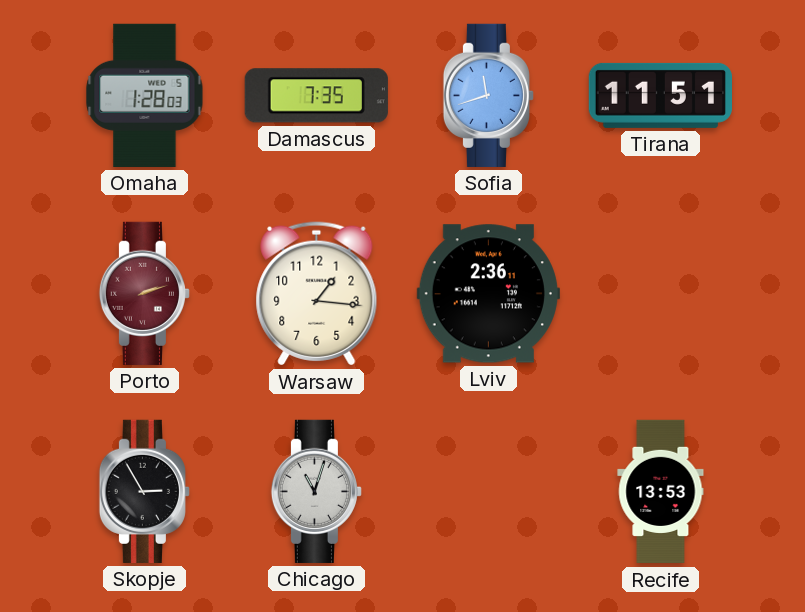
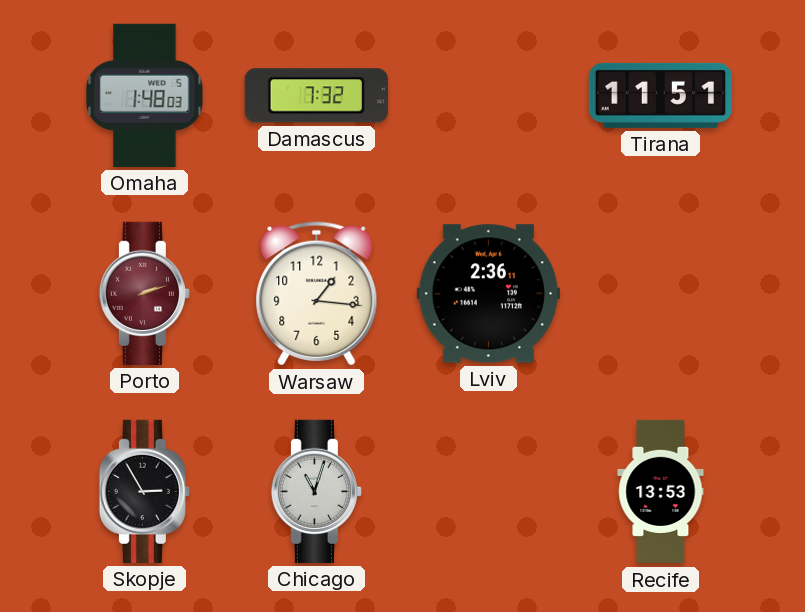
Omaha: 1:28 -> 1:48 (145, 95)
Damascus: 7:35 -> 7:32 (316, 96)
Sofia: 11:42 -> none (488, 95)
